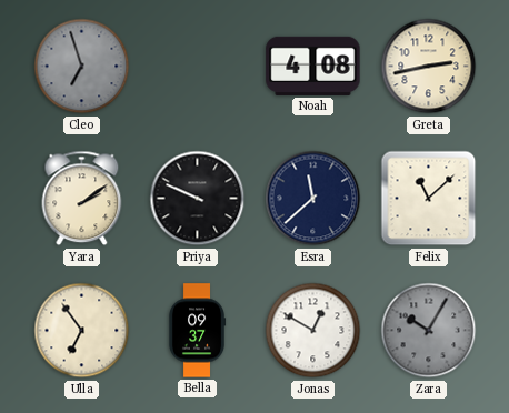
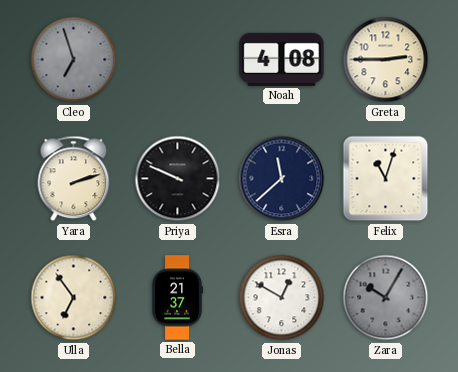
Greta: 2:43 -> 2:45 (386, 60)
Yara: 2:09 -> 2:12 (74, 179)
Felix: 11:08 -> 11:03 (386, 179)
Bella: 09:37 -> 21:37 (177, 298)
